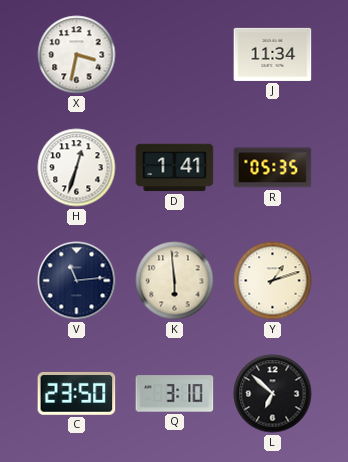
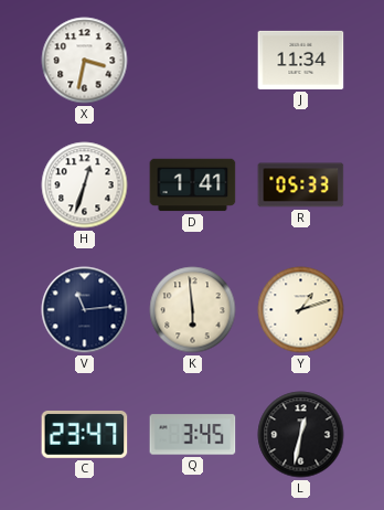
R: 05:35 -> 05:33 (301, 185)
C: 23:50 -> 23:47 (85, 434)
Q: 3:10 -> 3:45 (193, 435)
L: 6:52 -> 12:32 (301, 435)
